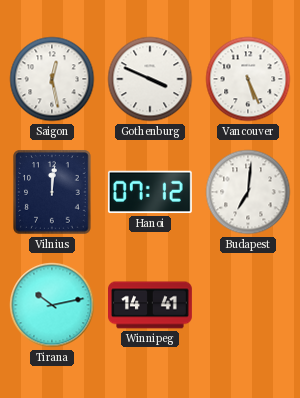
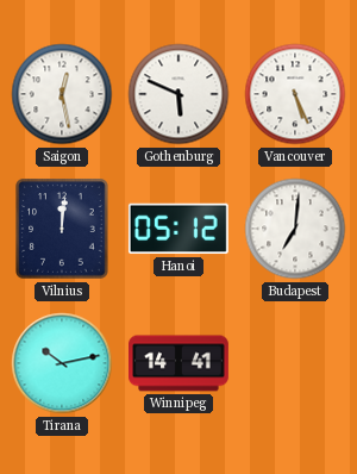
Gothenburg: 3:49 -> 5:49 (178, 94)
Hanoi: 07:12 -> 05:12 (178, 229)
